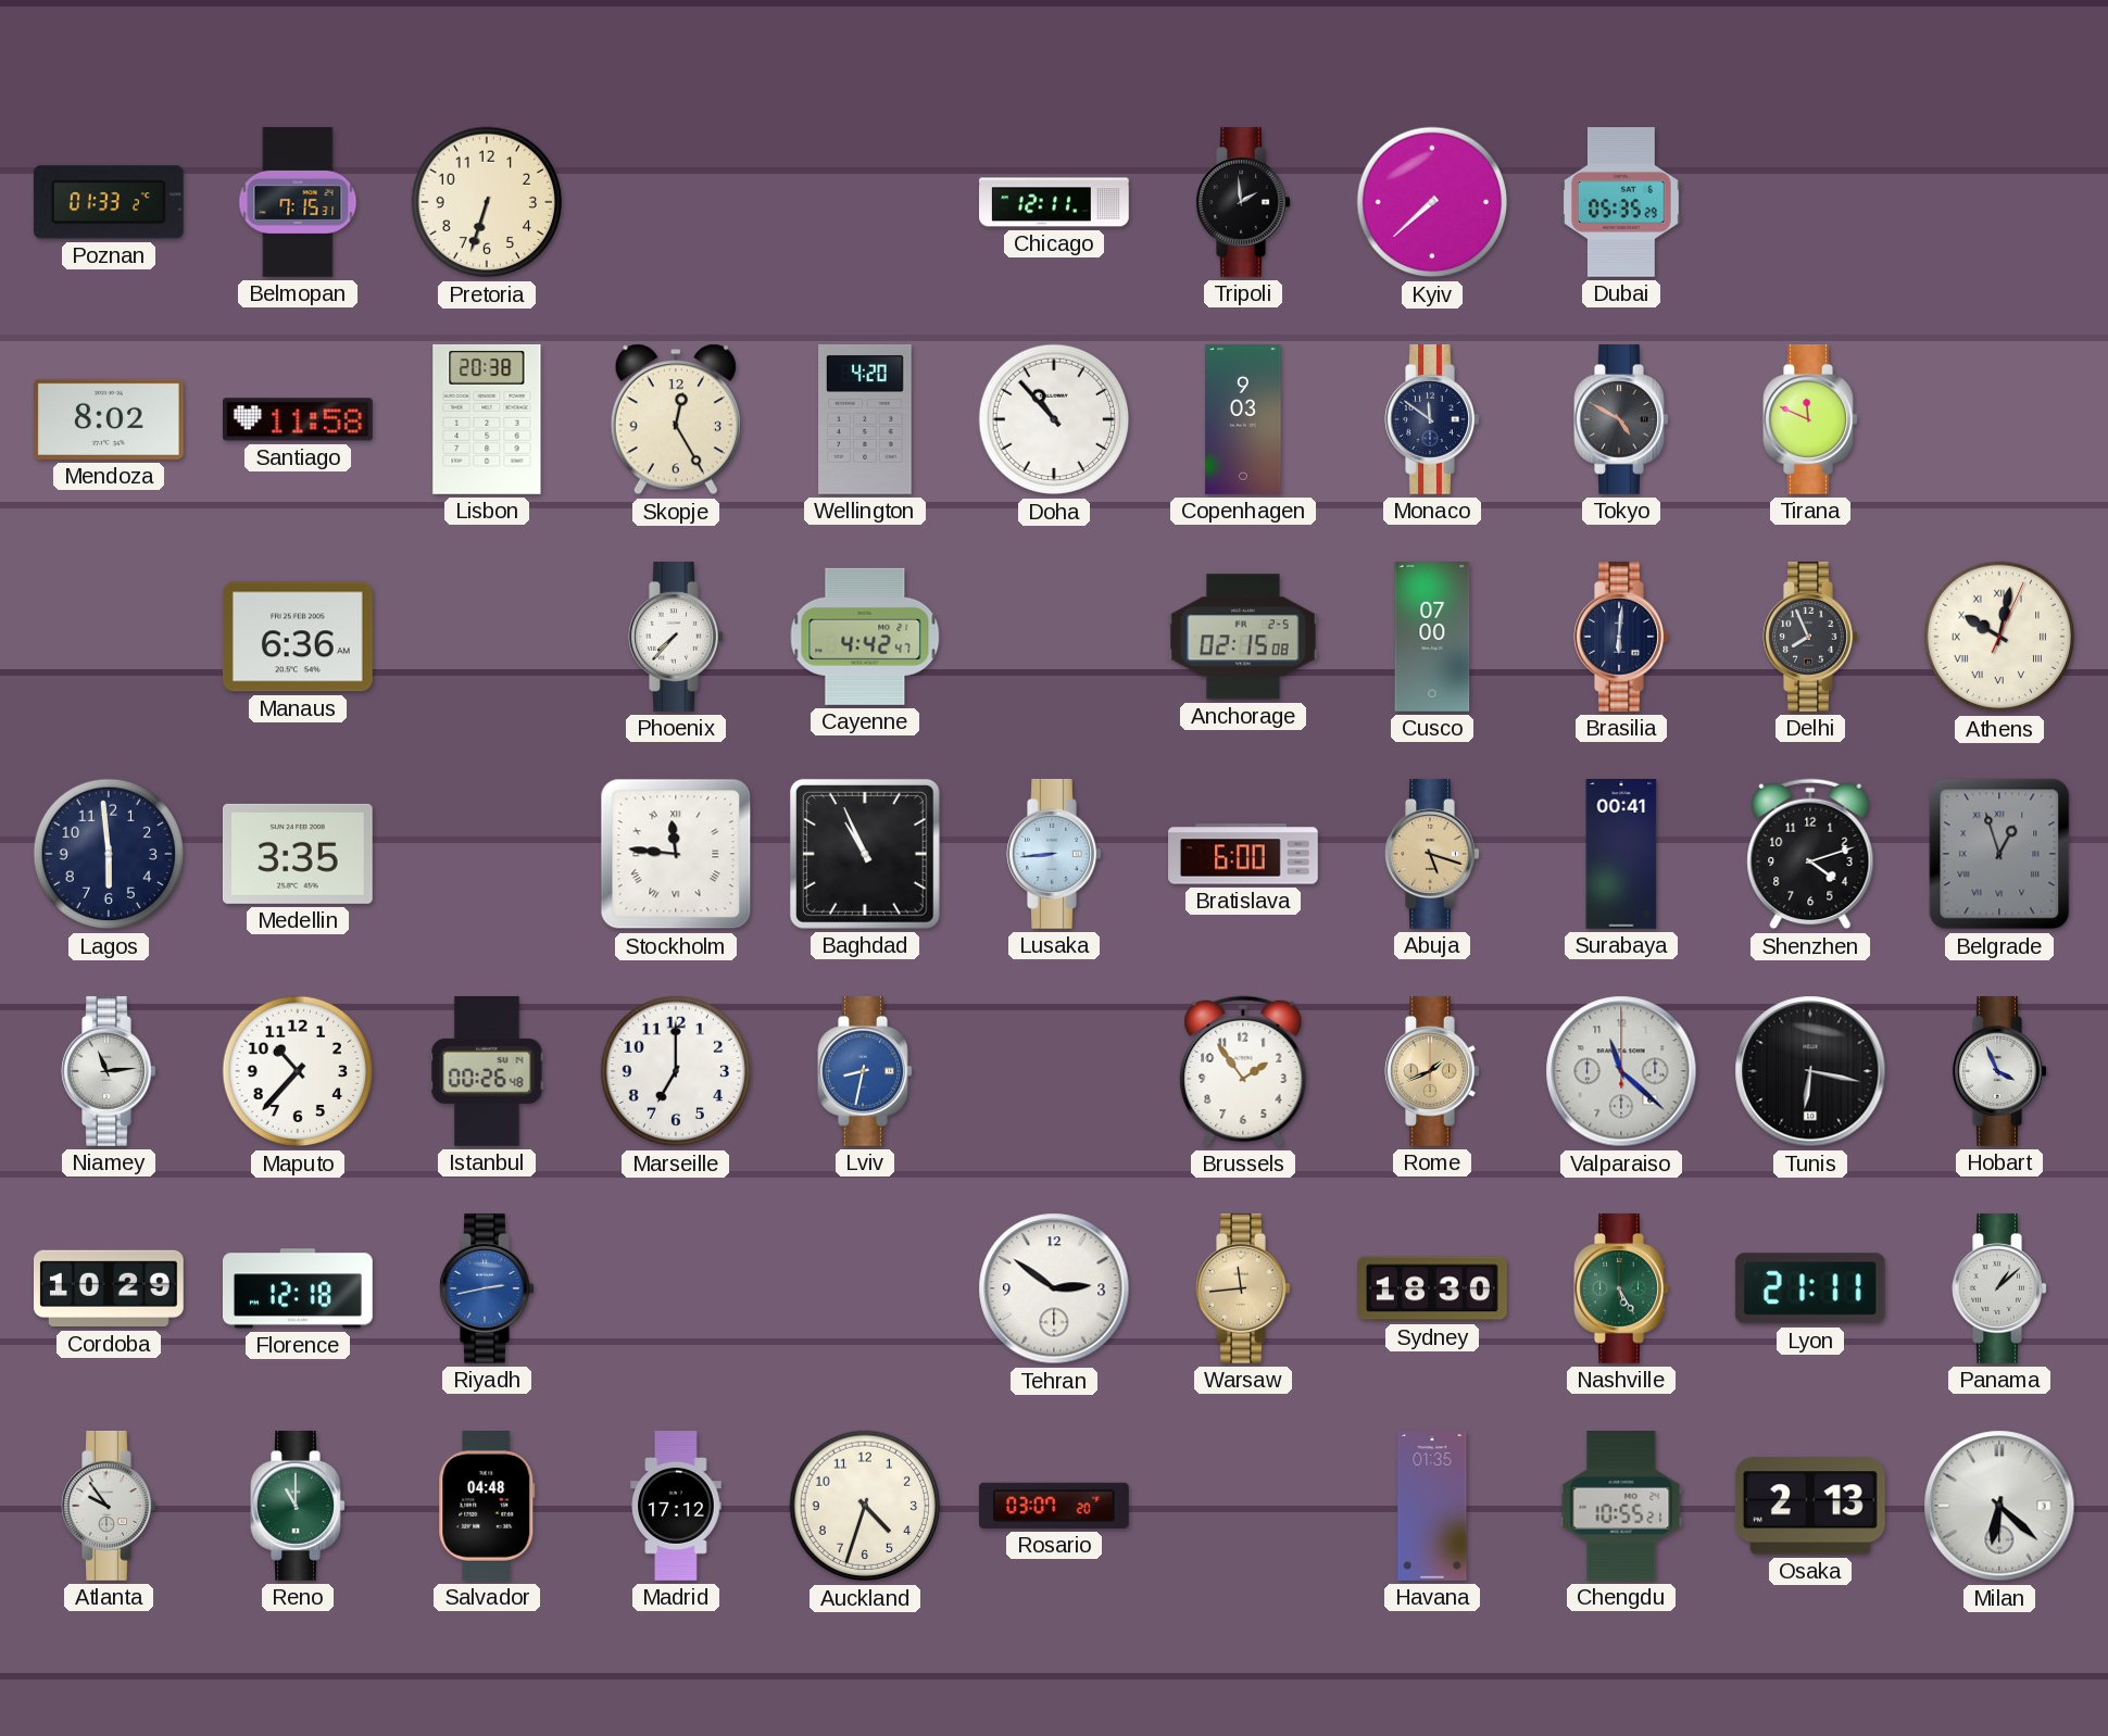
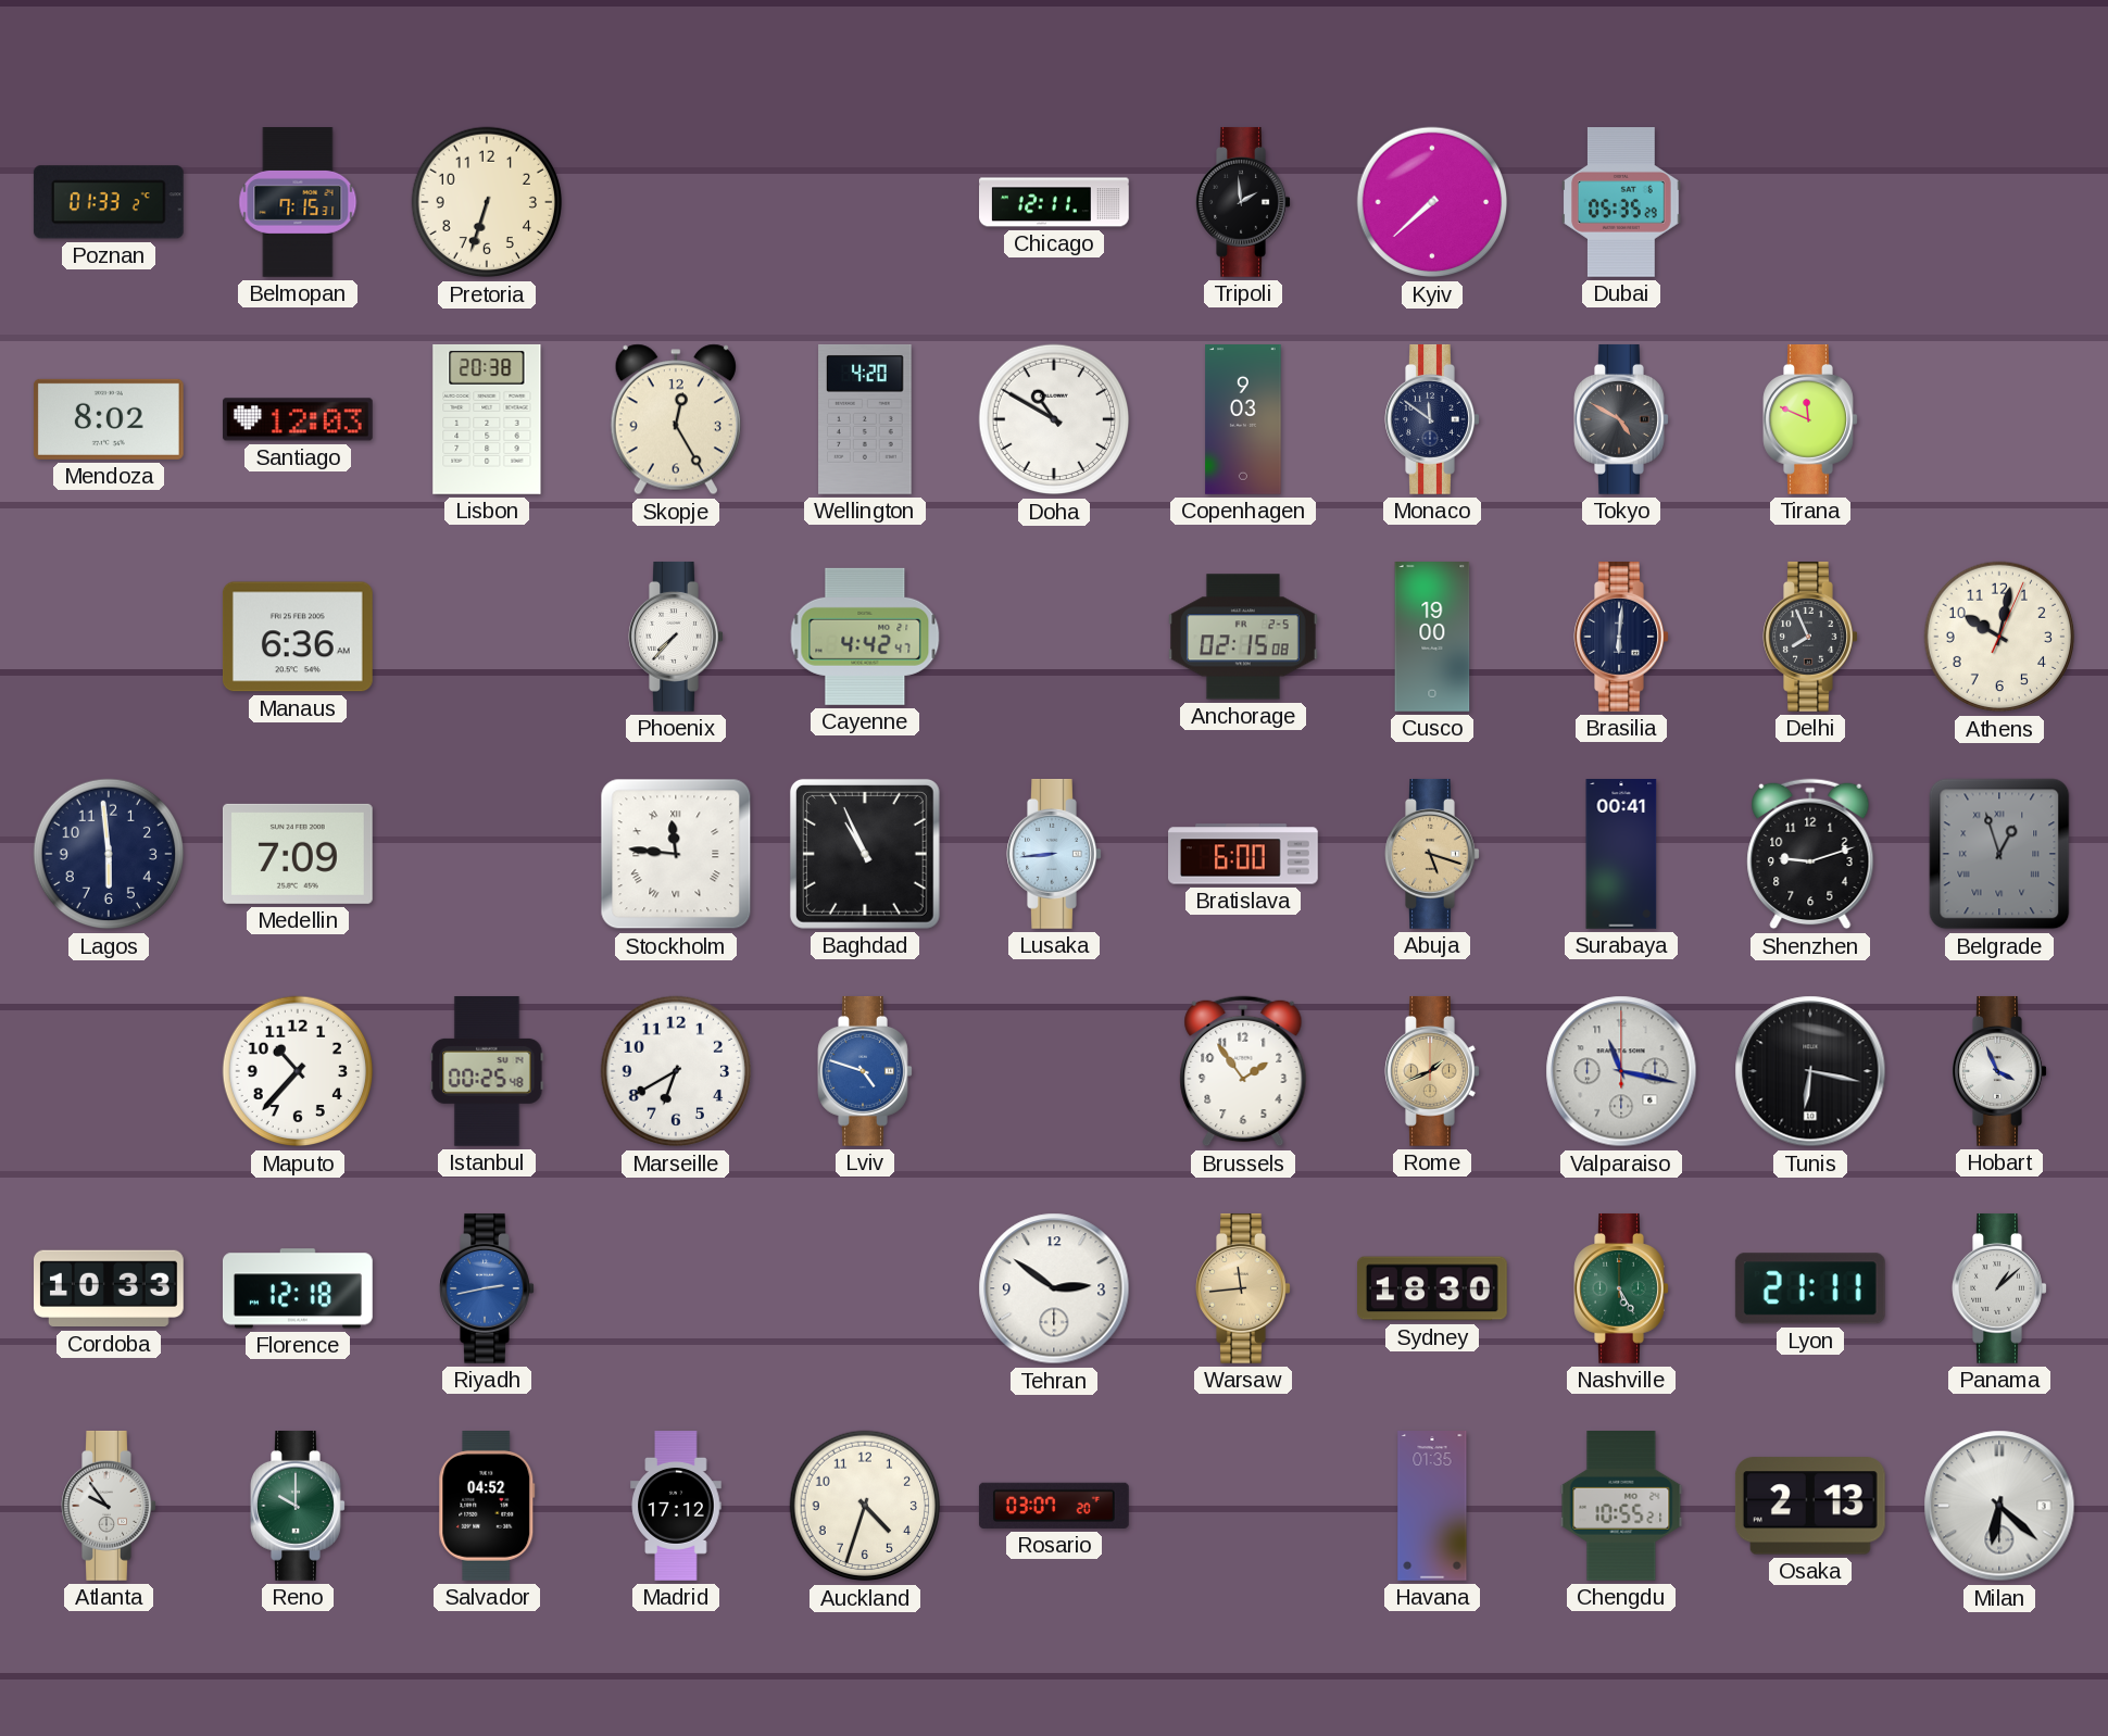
Santiago: 11:58 -> 12:03 (298, 419)
Doha: 10:53 -> 10:50 (1054, 419)
Cusco: 07:00 -> 19:00 (1432, 638)
Athens numerals: Roman -> Arabic (1999, 637)
Medellin: 3:35 -> 7:09 (298, 854)
Shenzhen: 4:12 -> 9:12 (1810, 854)
Niamey: 11:14 -> none (109, 1071)
Istanbul: 00:26 -> 00:25 (487, 1072)
Marseille: 7:00 -> 6:40 (676, 1071)
Lviv: 8:32 -> 4:48 (865, 1071)
Valparaiso: 11:22 -> 11:17 (1621, 1071)
Cordoba: 10:29 -> 10:33 (110, 1288)
Reno: 11:00 -> 10:00 (298, 1506)
Salvador: 04:48 -> 04:52 (487, 1507)
